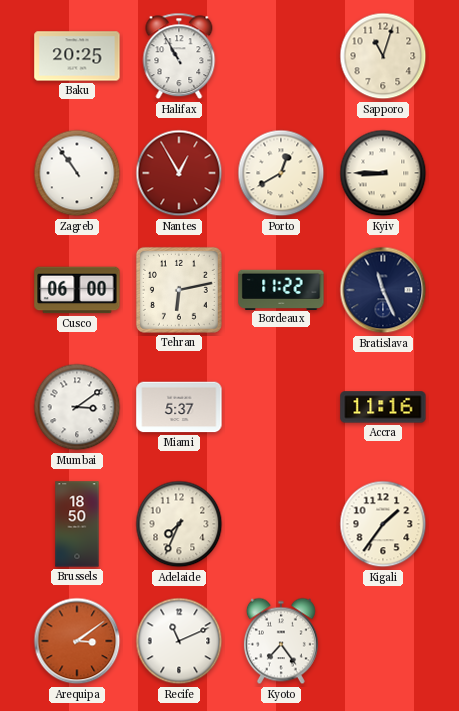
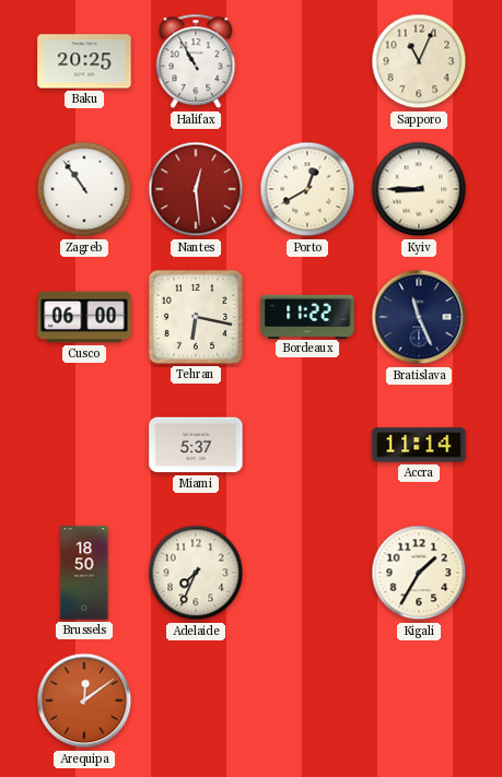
Sapporo: 11:03 -> 11:04 (419, 61)
Nantes: 12:55 -> 12:29 (196, 189)
Tehran: 6:13 -> 6:17 (196, 317)
Mumbai: 3:09 -> none (77, 407)
Accra: 11:16 -> 11:14 (419, 445)
Kigali: 1:36 -> 1:35 (419, 573)
Arequipa: 3:09 -> 12:09 (84, 701)
Recife: 11:11 -> none (179, 641)
Kyoto: 7:24 -> none (281, 641)
